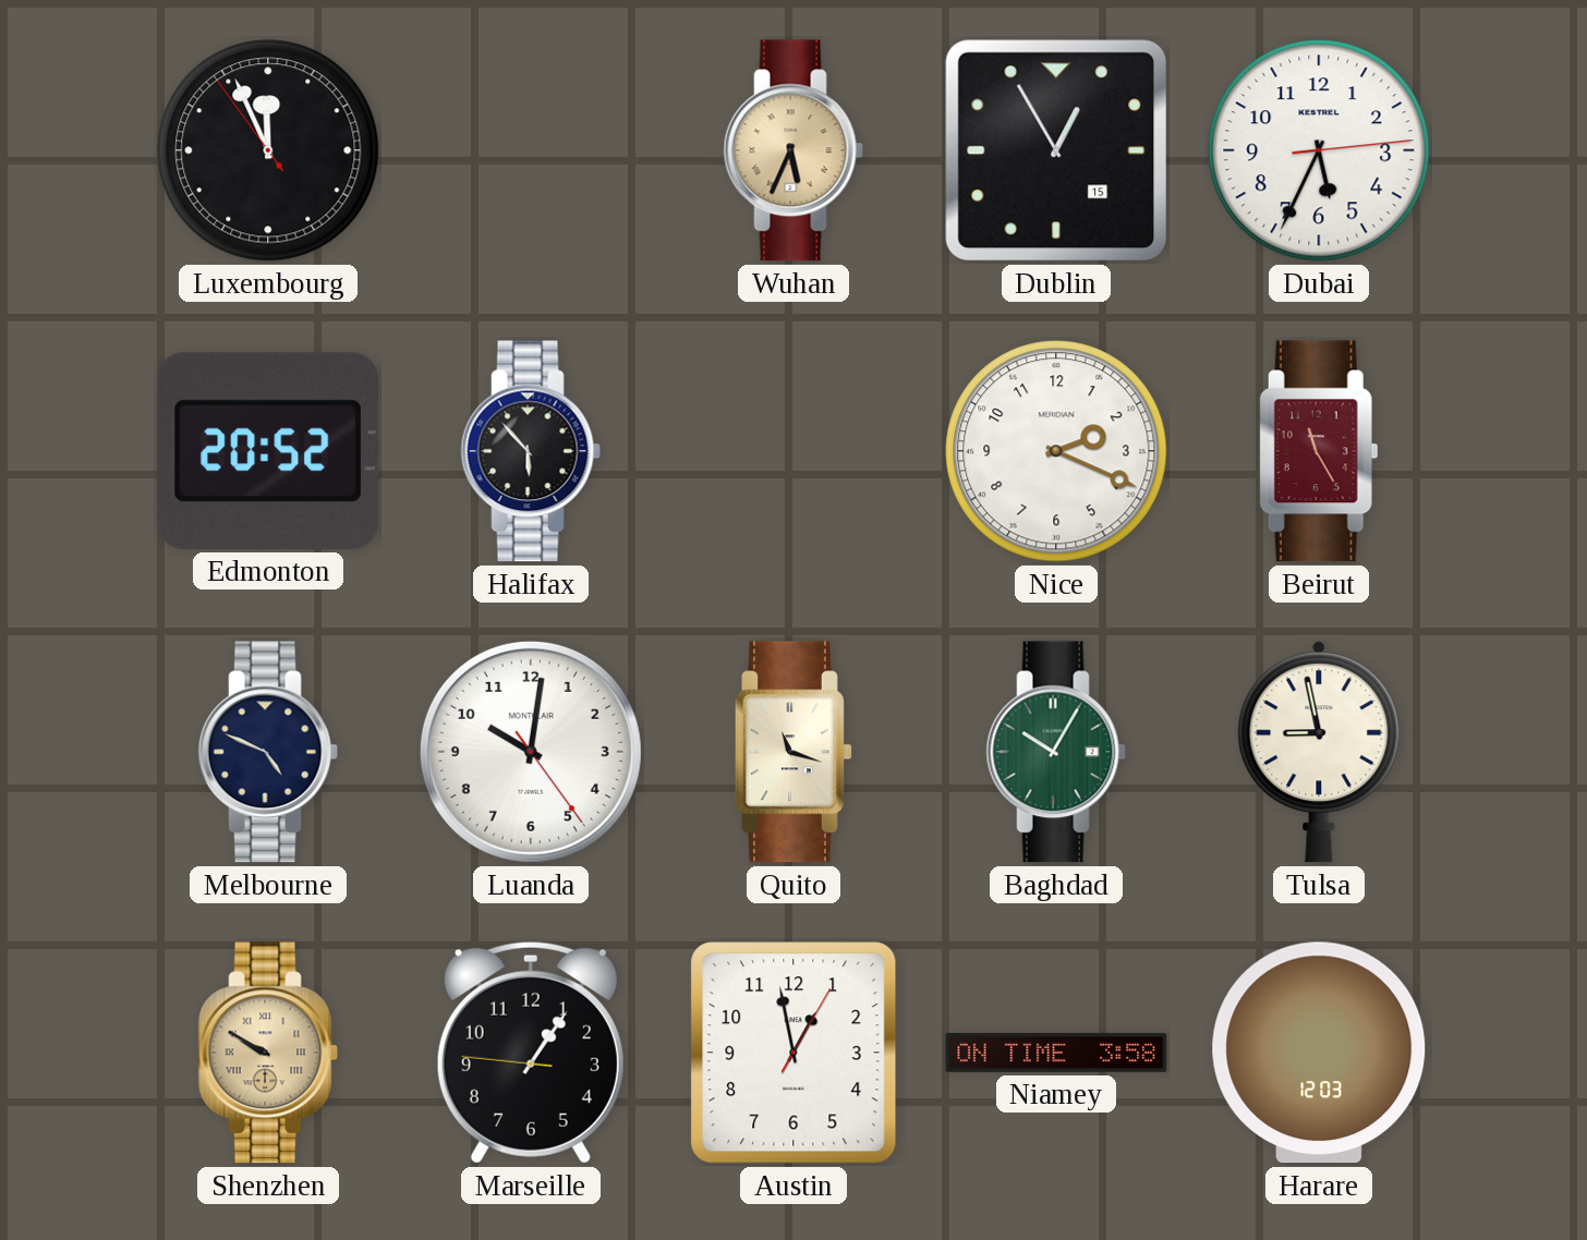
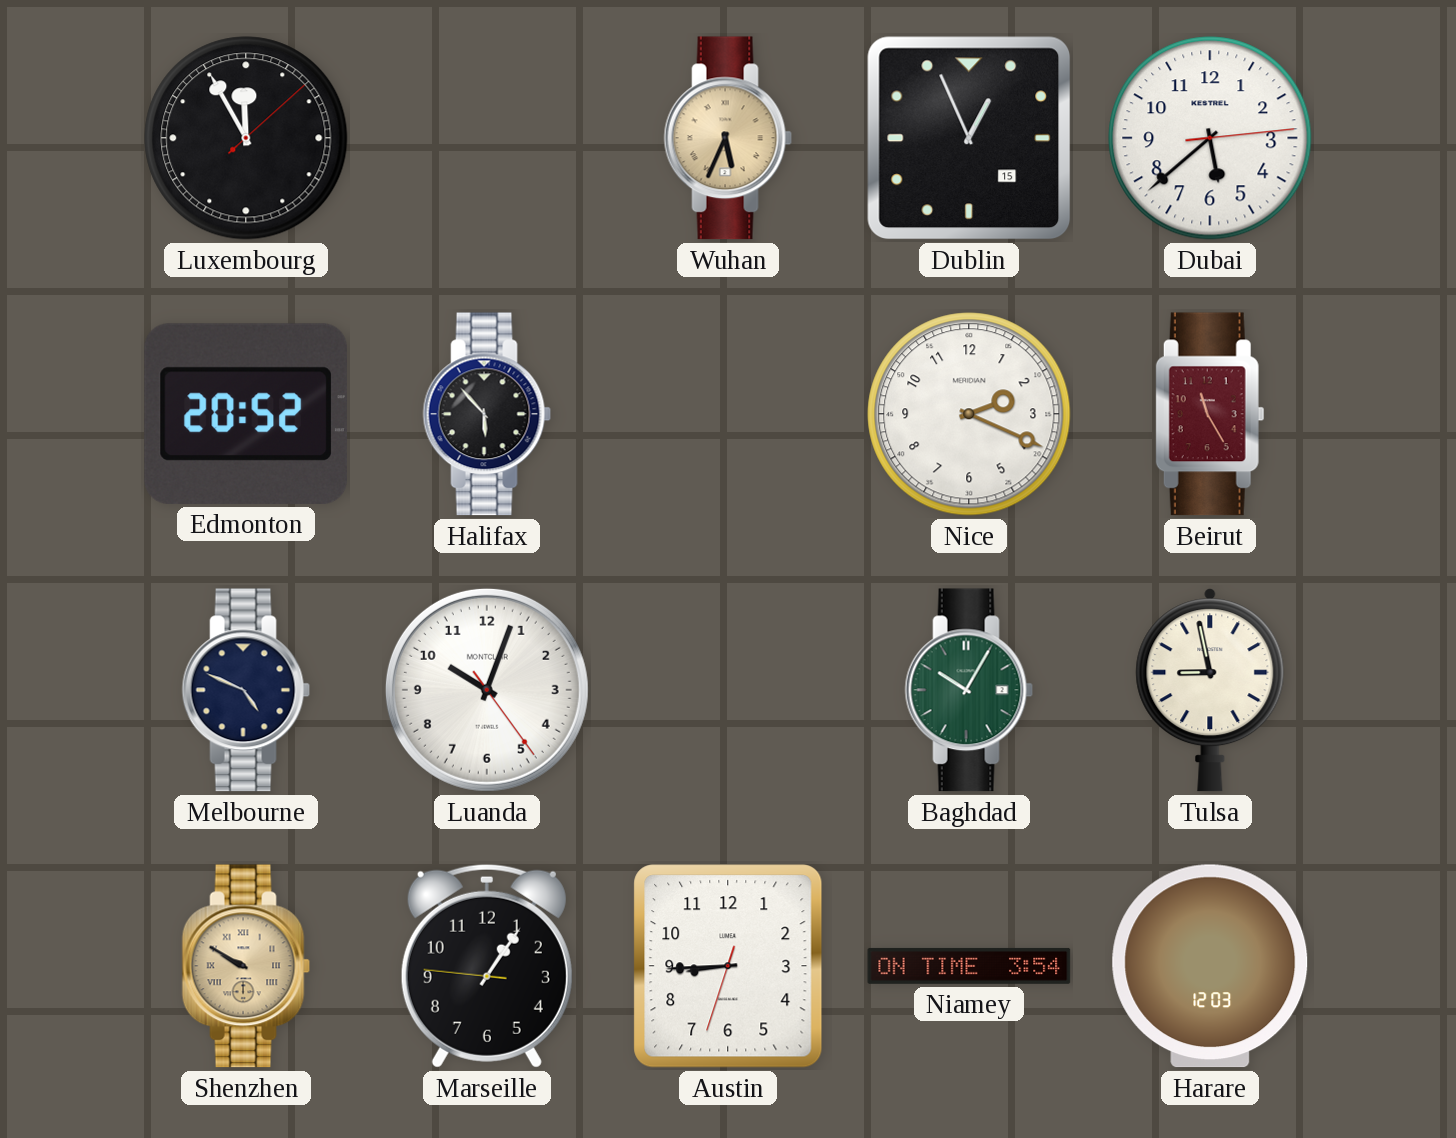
Luxembourg: 11:55:54 -> 11:55:08 (246, 138)
Dublin: 12:55 -> 12:56 (969, 138)
Dubai: 5:34 -> 5:38 (1210, 138)
Luanda: 10:01 -> 10:03 (487, 690)
Quito: 11:18 -> none (793, 752)
Austin: 12:58 -> 8:44 (728, 966)
Niamey: 3:58 -> 3:54 (969, 966)
